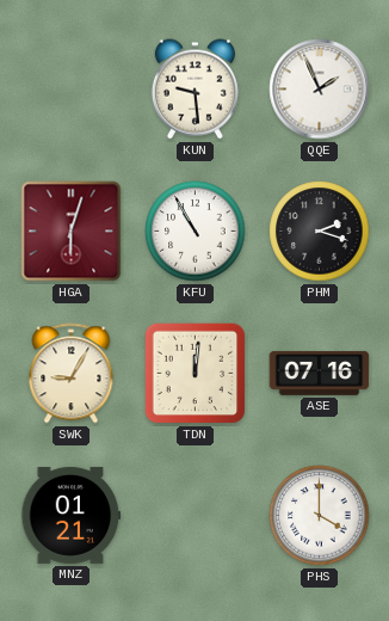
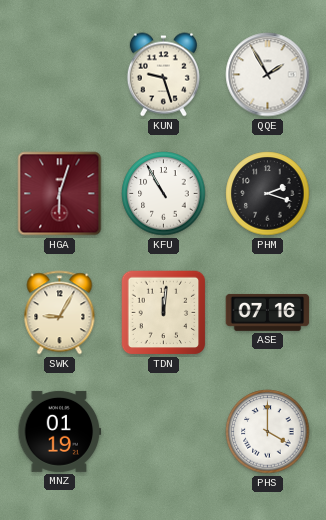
KUN: 9:29 -> 9:27 (163, 75)
QQE: 1:56 -> 1:55 (268, 75)
MNZ: 01:21 -> 01:19 (60, 431)
